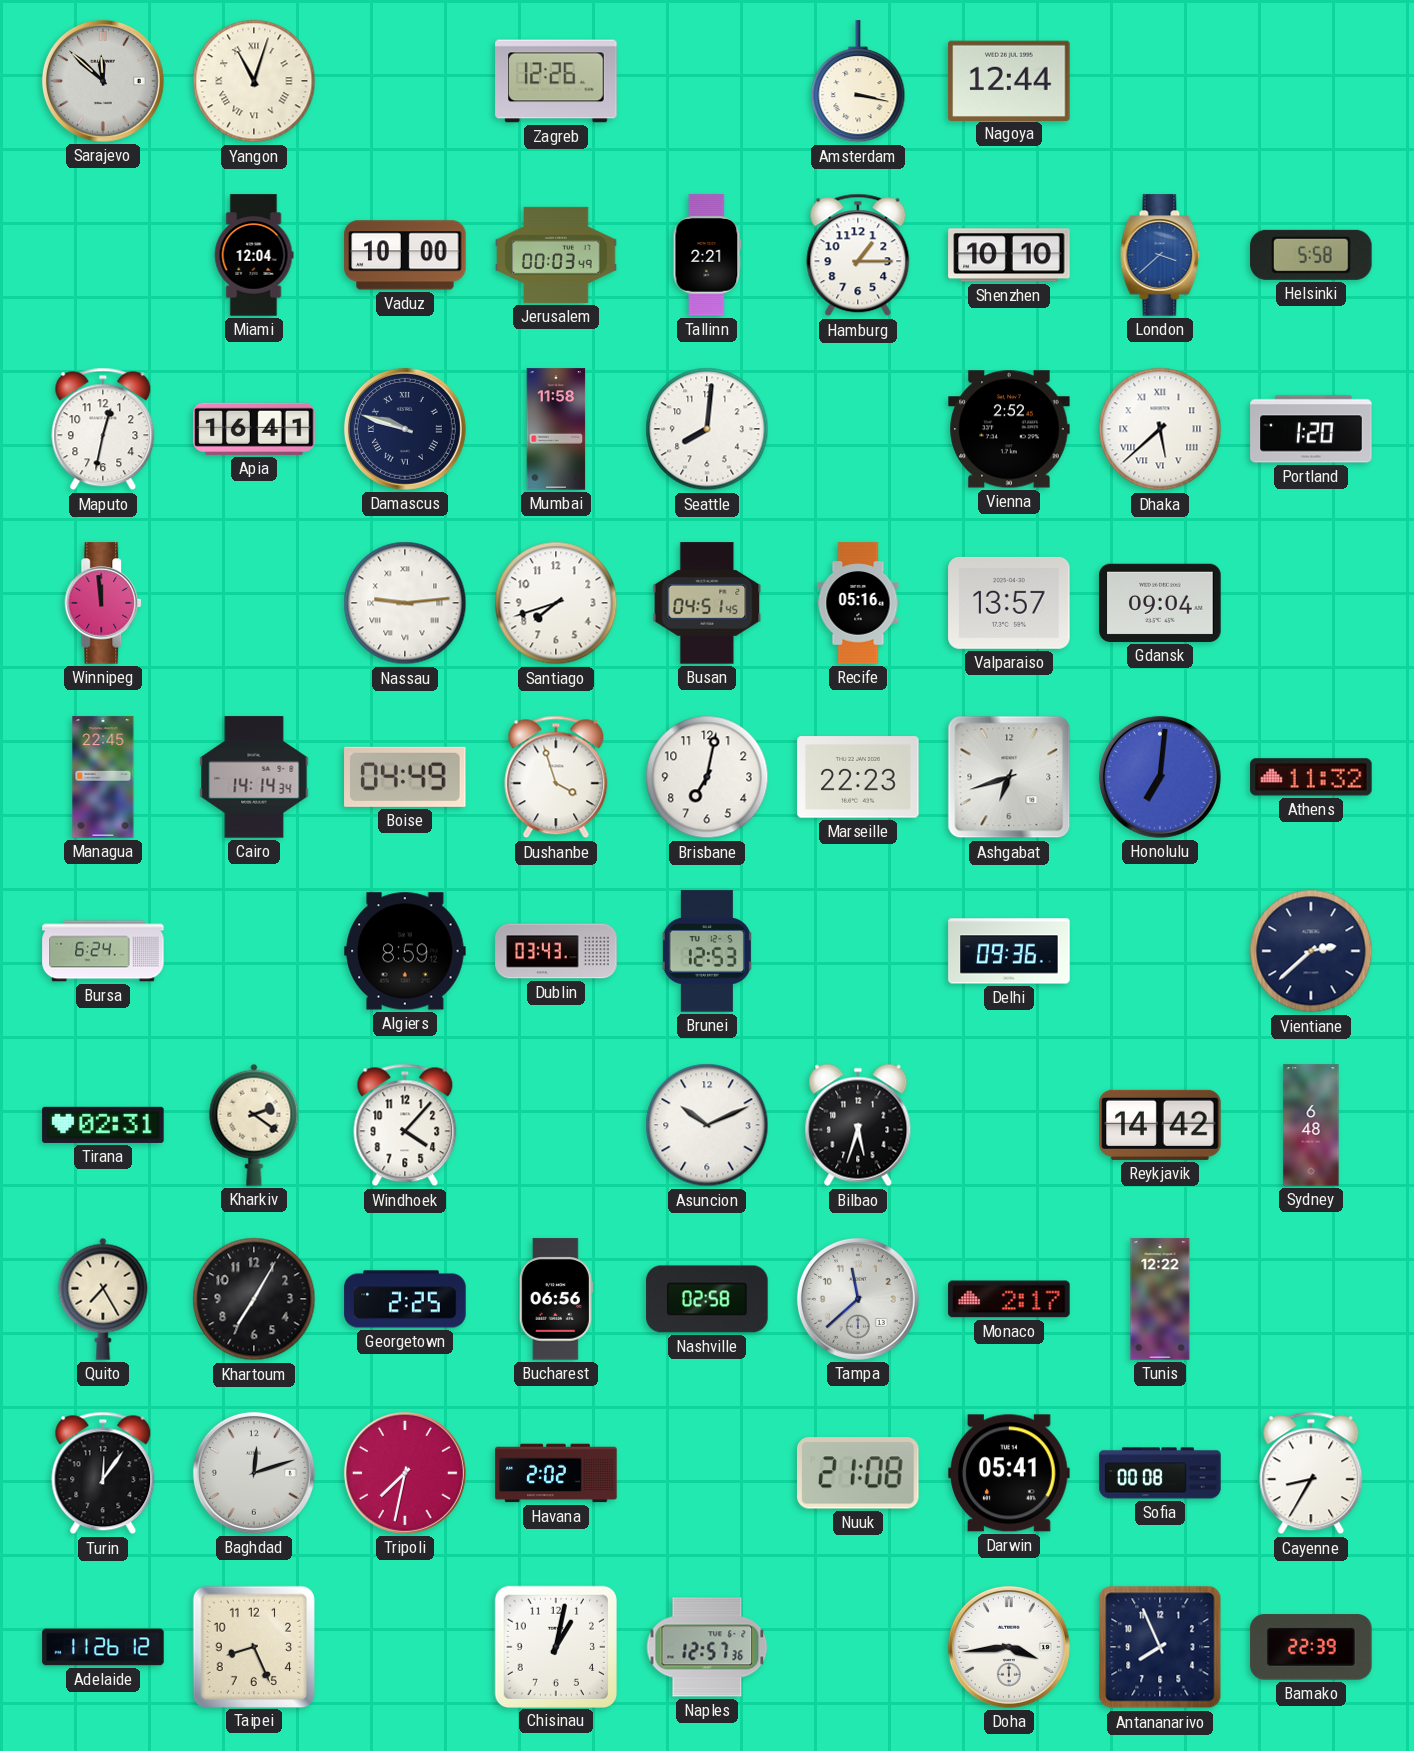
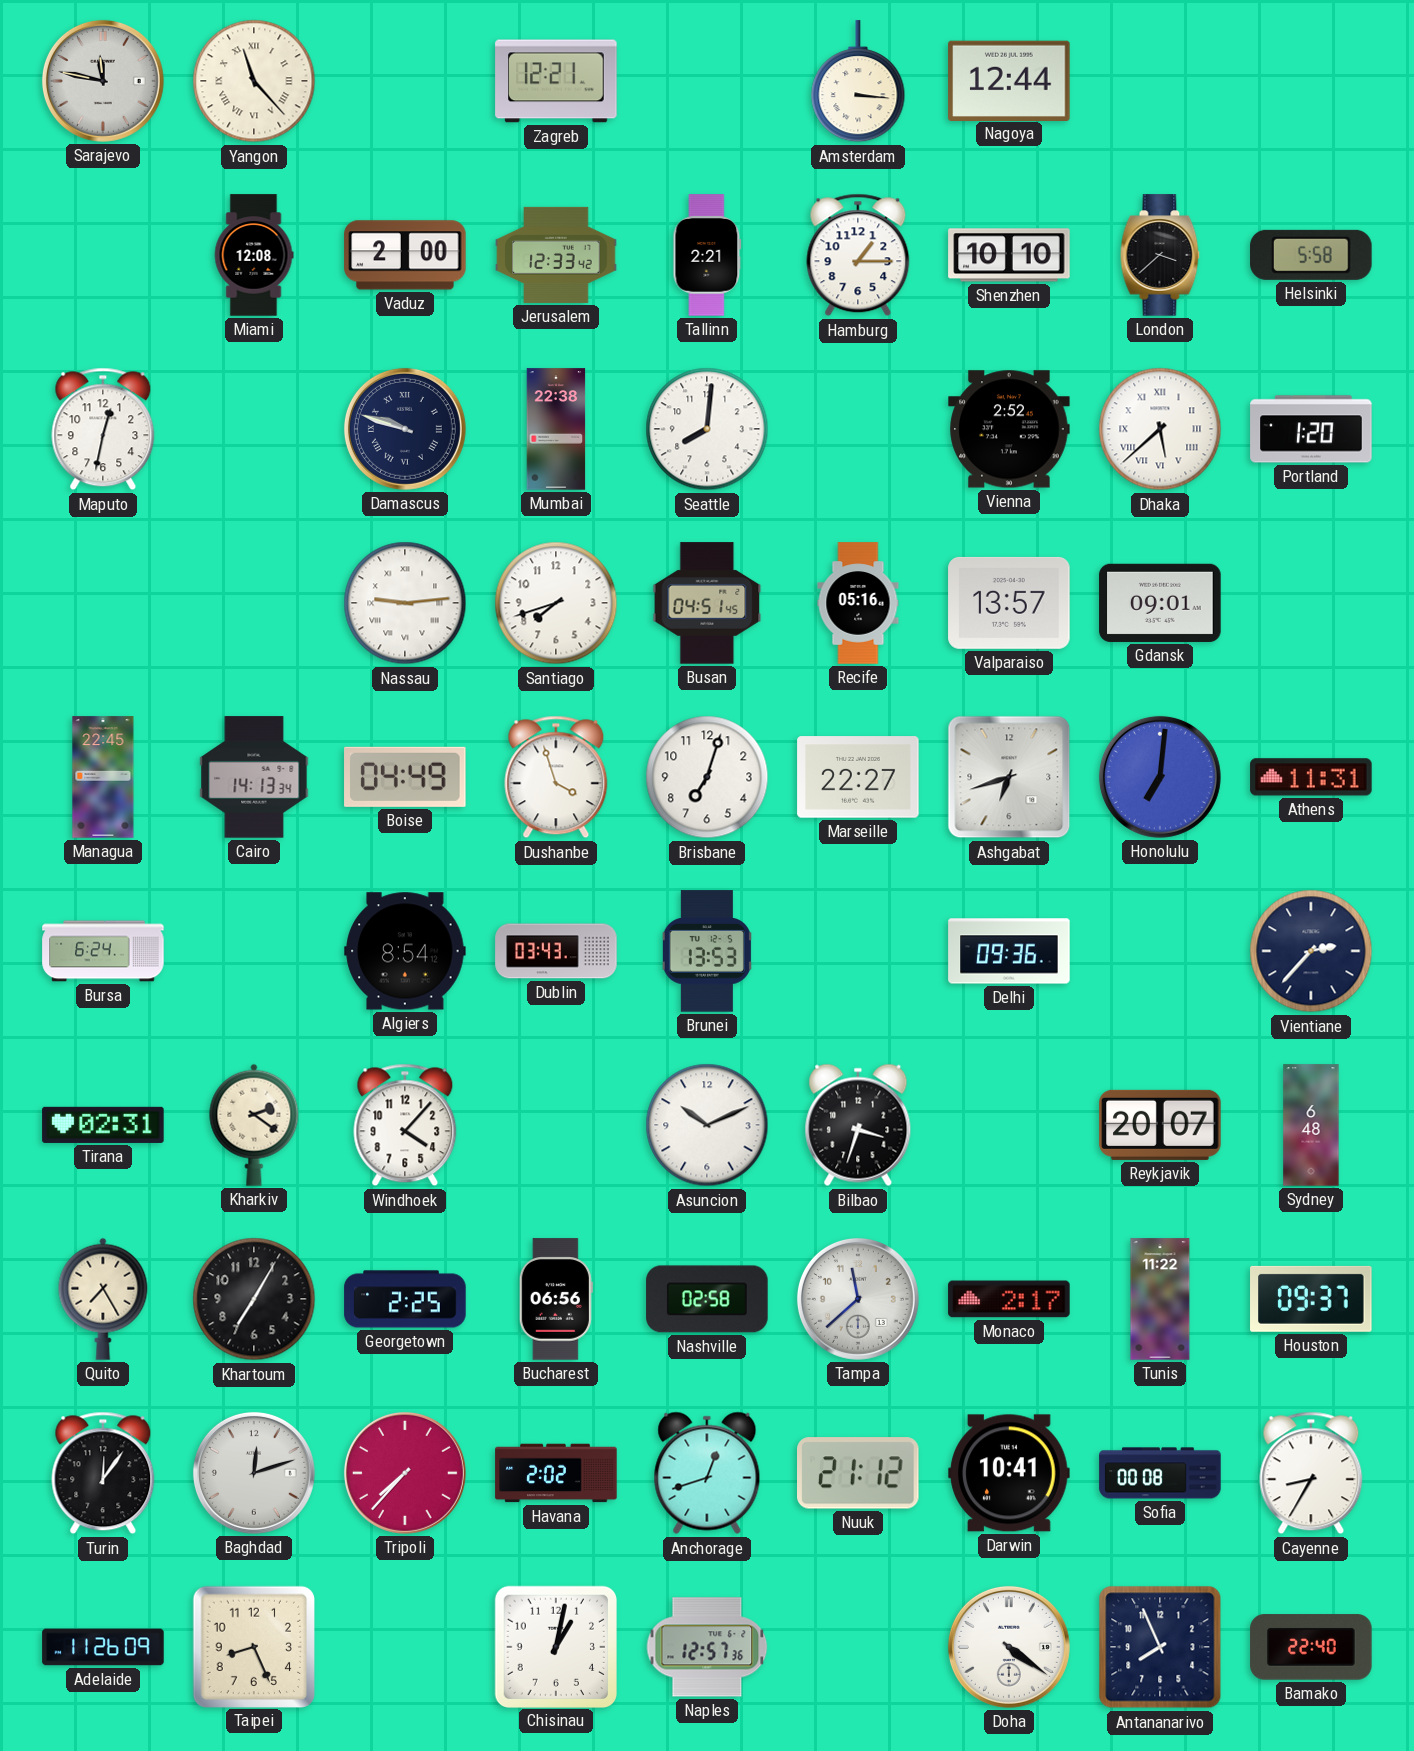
Sarajevo: 11:52 -> 11:47 (103, 81)
Yangon: 11:03 -> 11:23 (254, 81)
Zagreb: 12:26 -> 12:21 (556, 81)
Amsterdam: 3:17 -> 3:16 (858, 82)
Miami: 12:04 -> 12:08 (254, 255)
Vaduz: 10:00 -> 2:00 (405, 255)
Jerusalem: 00:03 -> 12:33 (556, 255)
London dial: blue -> black (1160, 255)
Apia: 16:41 -> none (254, 429)
Mumbai: 11:58 -> 22:38 (556, 429)
Winnipeg: 11:59 -> none (104, 603)
Gdansk: 09:04 -> 09:01 (1160, 603)
Cairo: 14:14 -> 14:13 (254, 777)
Brisbane: 7:02 -> 7:03 (707, 777)
Marseille: 22:23 -> 22:27 (858, 777)
Athens: 11:32 -> 11:31 (1311, 777)
Algiers: 8:59 -> 8:54 (405, 951)
Brunei: 12:53 -> 13:53 (707, 951)
Vientiane: 2:38 -> 2:37 (1311, 951)
Bilbao: 5:33 -> 3:33 (858, 1125)
Reykjavik: 14:42 -> 20:07 (1160, 1125)
Tunis: 12:22 -> 11:22 (1160, 1299)
Houston: none -> 09:37 (1311, 1299)
Tripoli: 7:32 -> 7:37 (405, 1473)
Anchorage: none -> 12:42 (707, 1473)
Nuuk: 21:08 -> 21:12 (859, 1473)
Darwin: 05:41 -> 10:41 (1009, 1473)
Adelaide: 11:26:12 -> 11:26:09 (103, 1647)
Doha: 3:44 -> 4:21 (1009, 1647)
Bamako: 22:39 -> 22:40 (1311, 1647)
